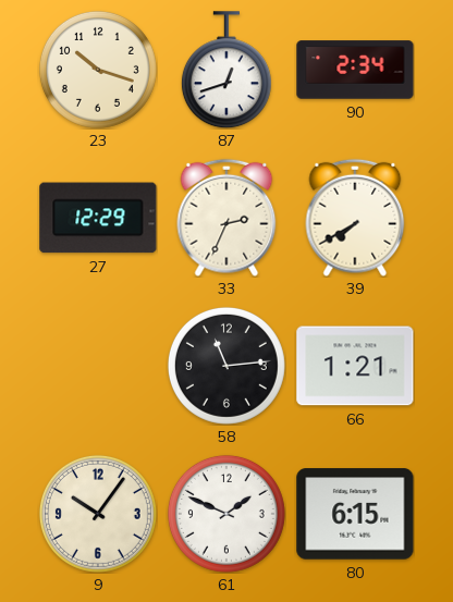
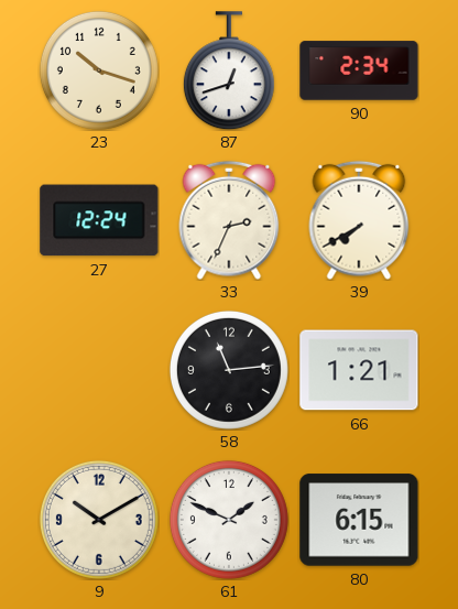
27: 12:29 -> 12:24 (99, 220)
9: 10:06 -> 10:10 (99, 520)
